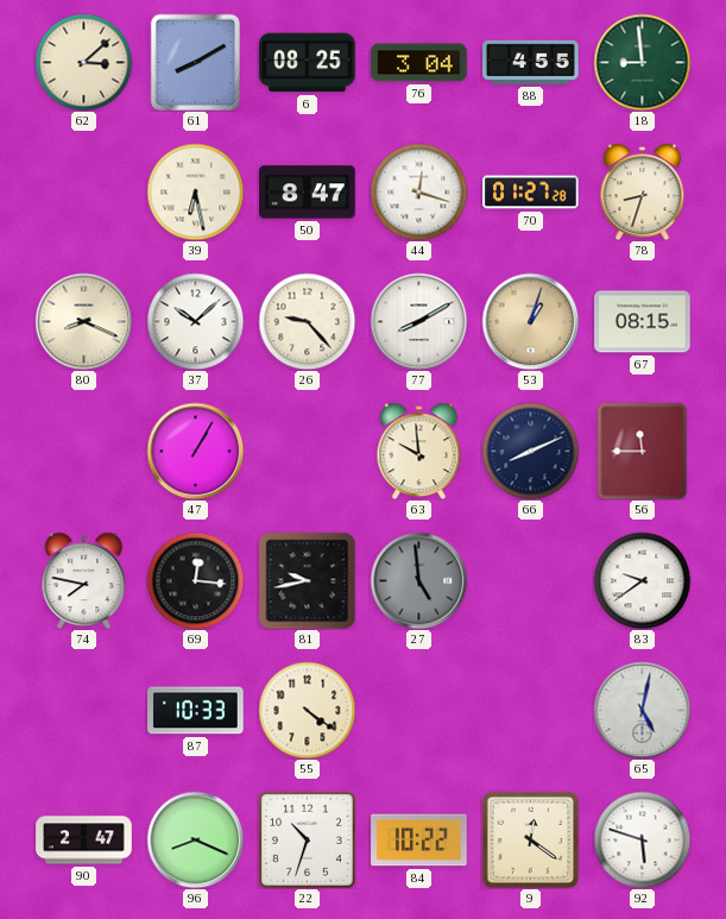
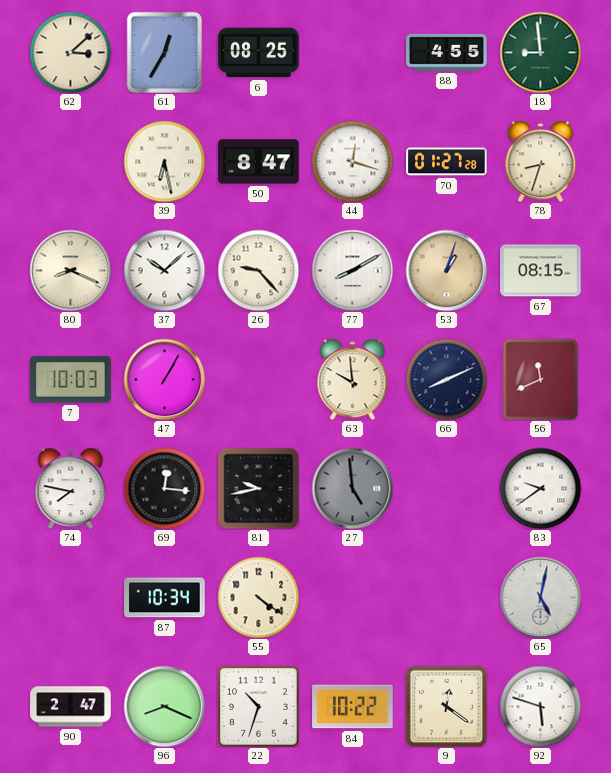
61: 8:10 -> 12:35 (164, 52)
76: 3:04 -> none (419, 63)
7: none -> 10:03 (71, 380)
56: 11:45 -> 11:41 (541, 379)
87: 10:33 -> 10:34 (165, 598)
